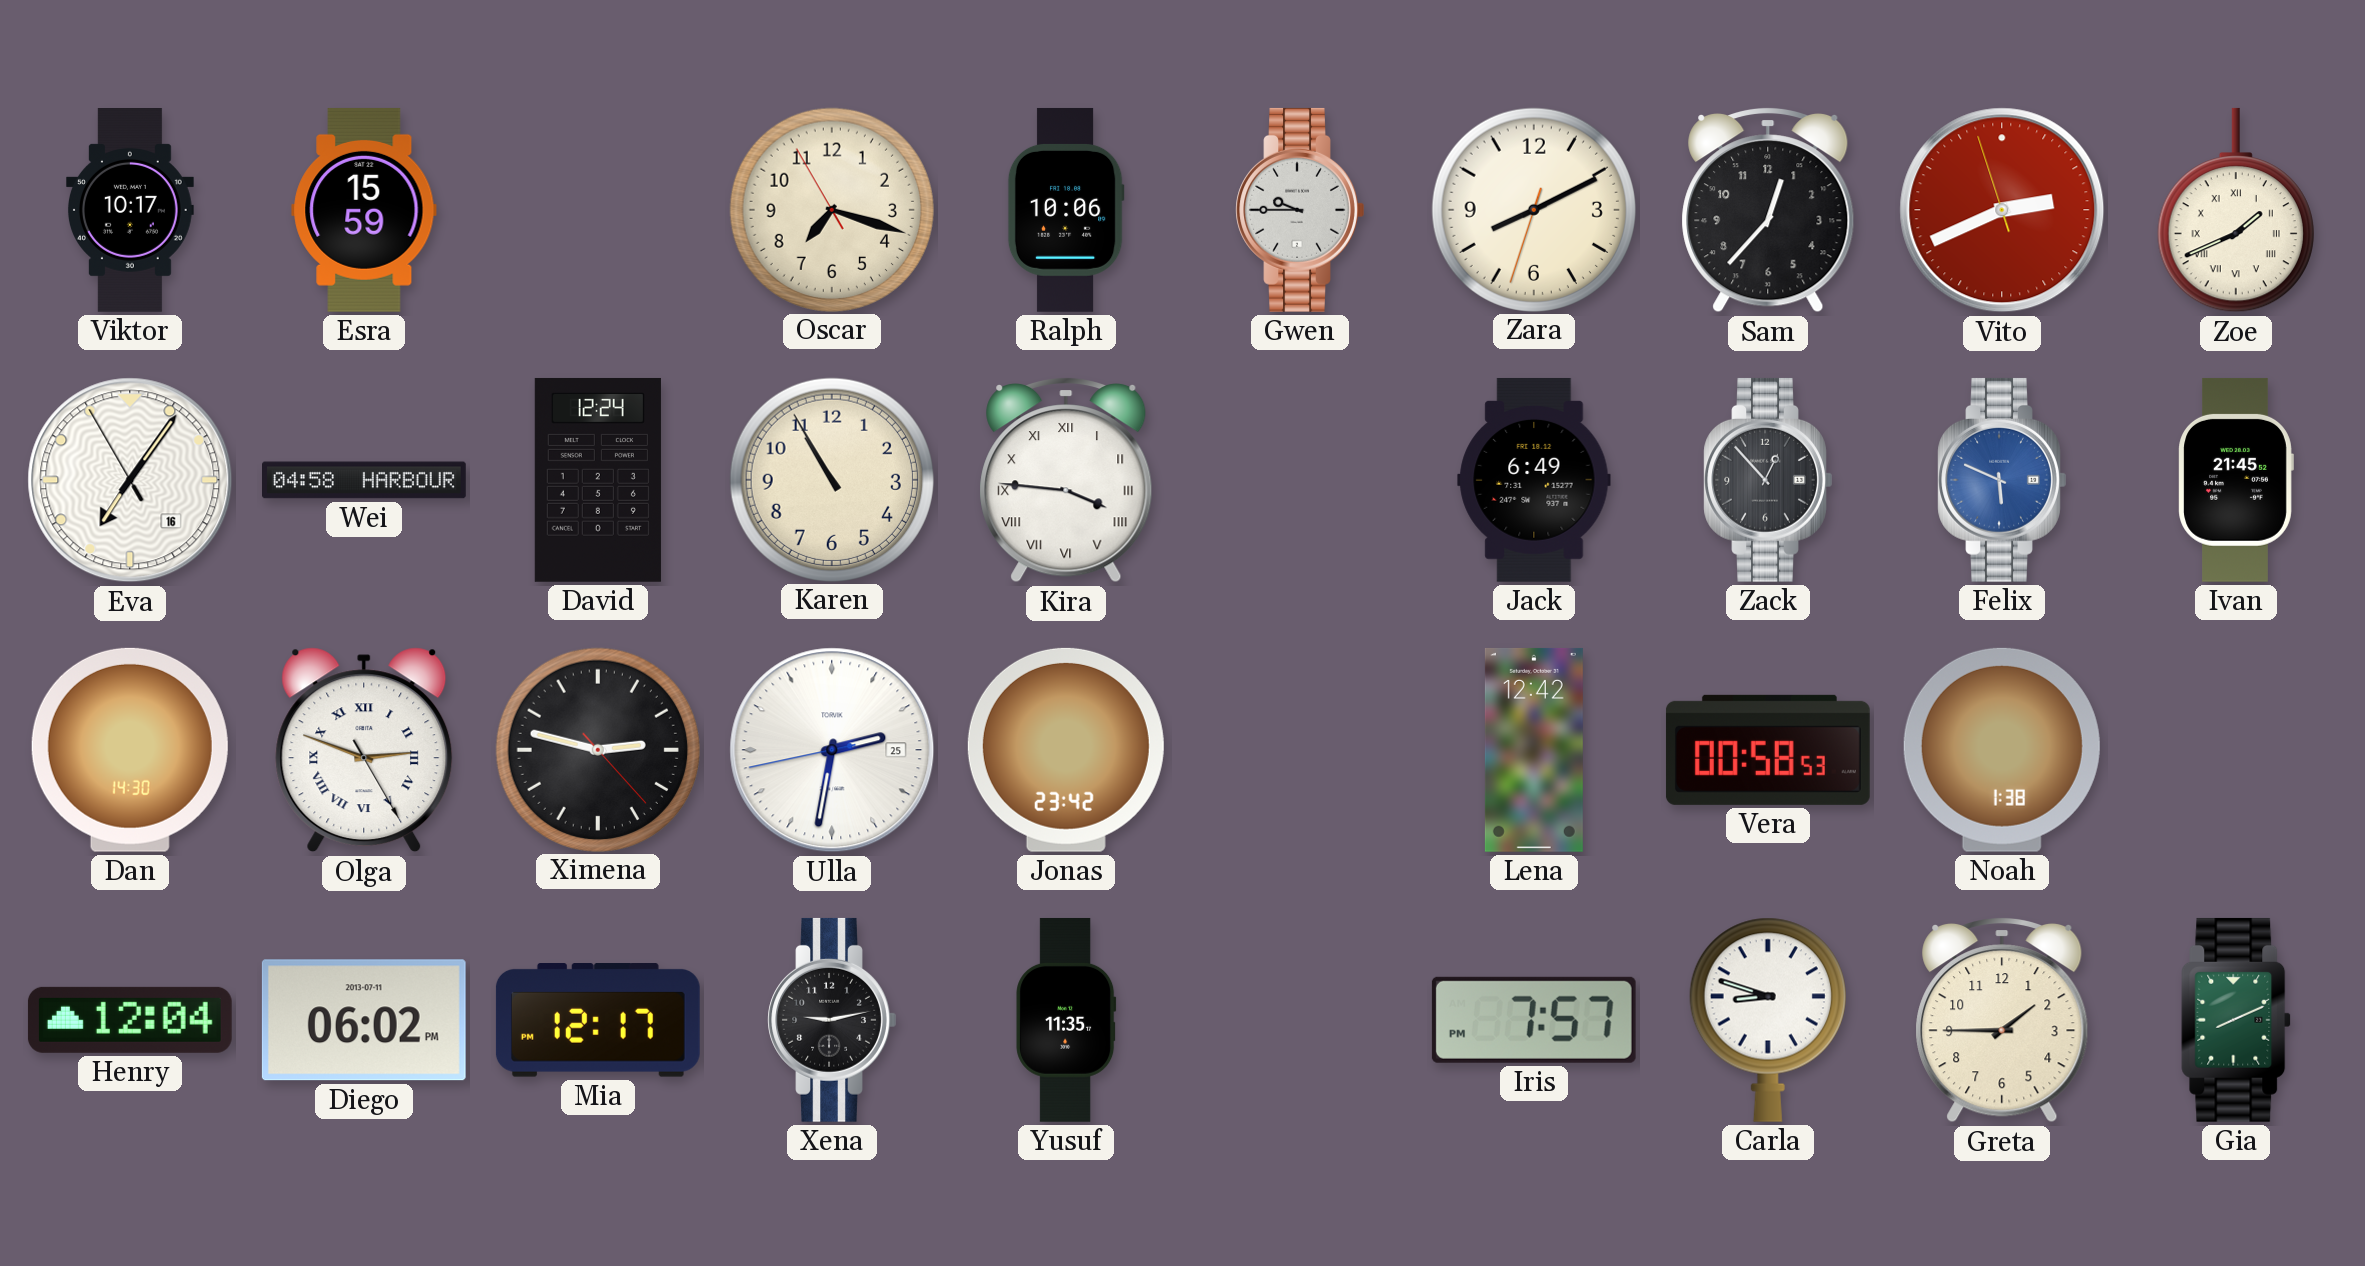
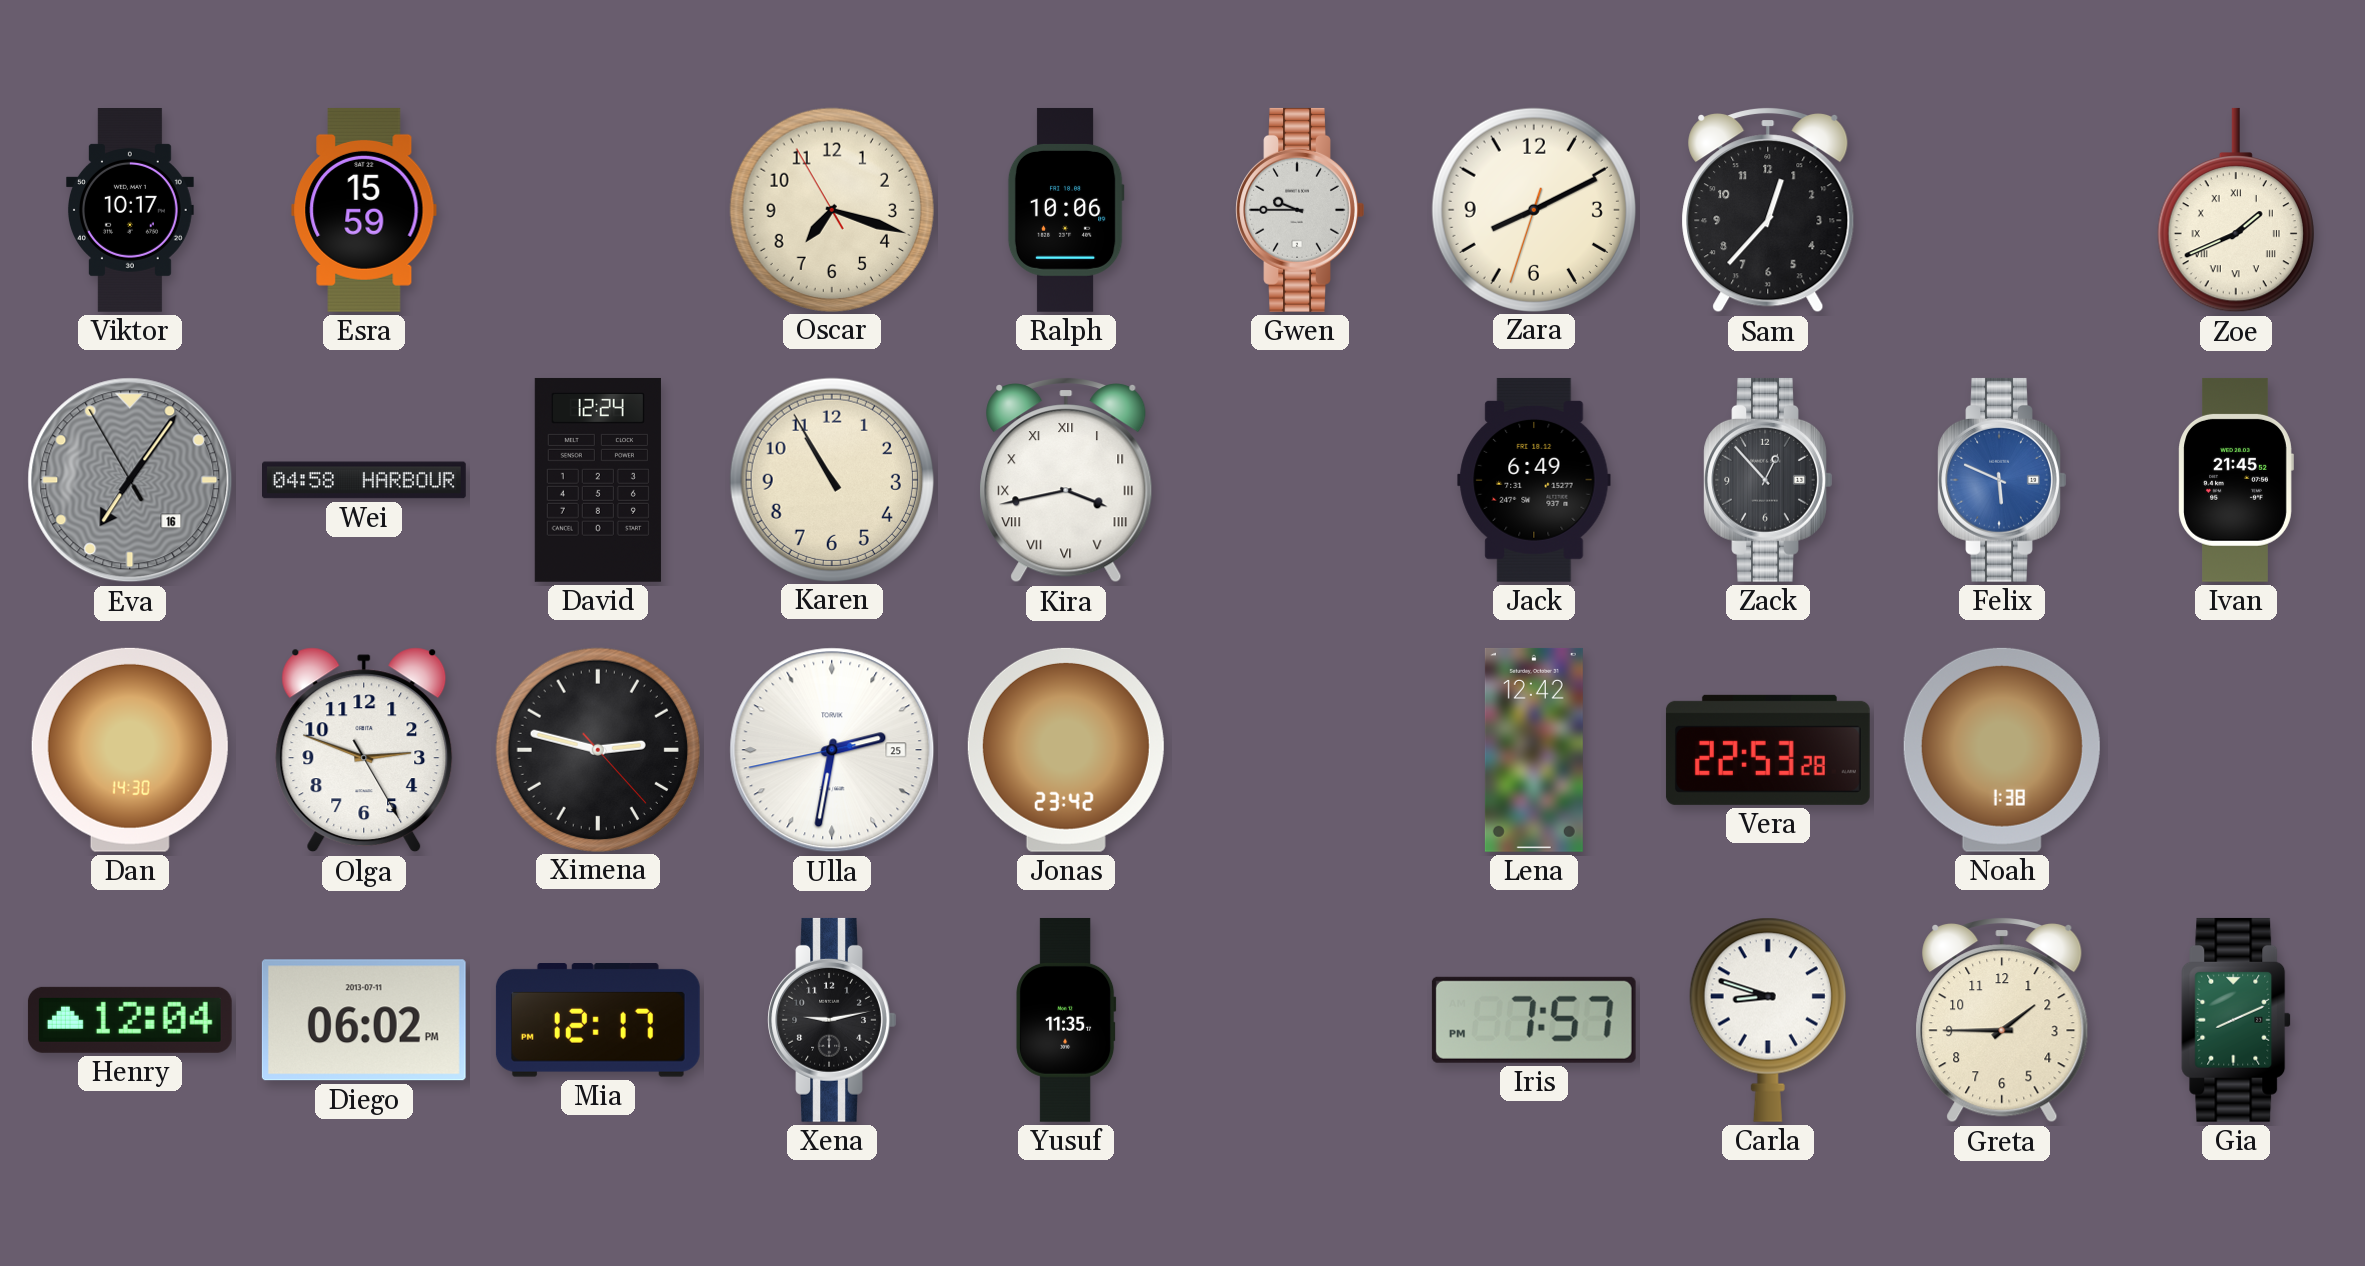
Vito: 2:40 -> none (2002, 210)
Eva dial: white -> grey (130, 480)
Kira: 3:46 -> 3:43 (1066, 481)
Olga numerals: Roman -> Arabic (364, 750)
Vera: 00:58 -> 22:53 (1768, 750)
